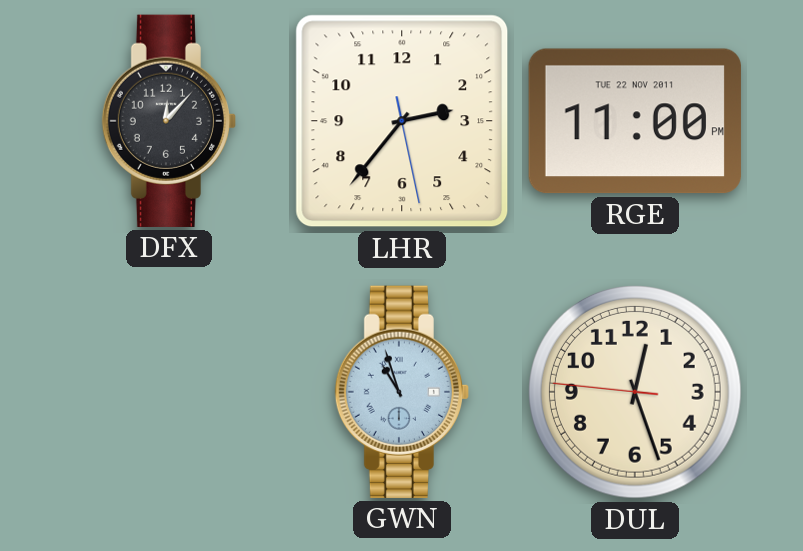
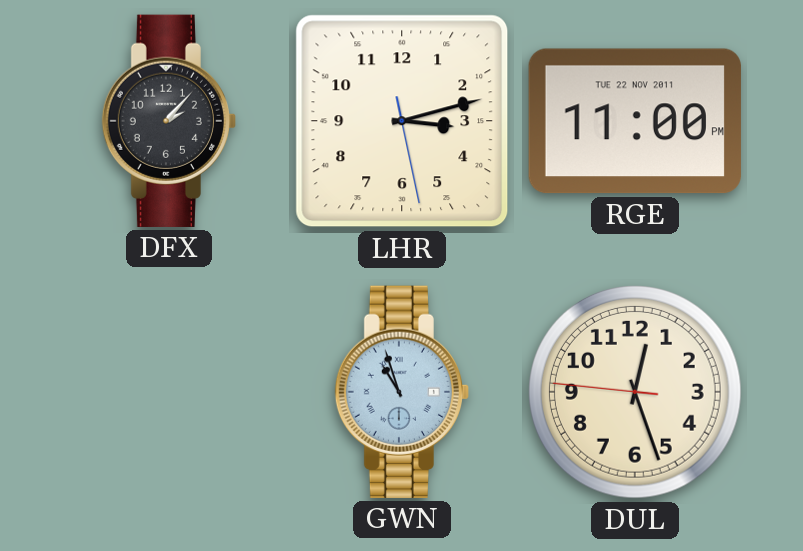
DFX: 12:07 -> 2:07 (168, 121)
LHR: 2:36 -> 3:12 (402, 121)
